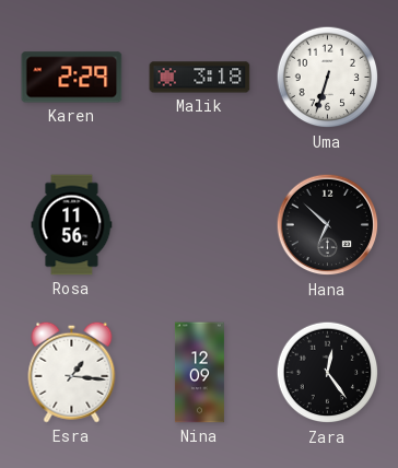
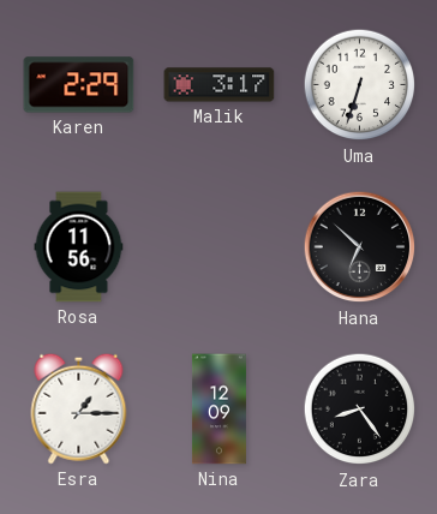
Malik: 3:18 -> 3:17 (220, 85)
Esra: 1:16 -> 1:15 (79, 408)
Zara: 12:24 -> 8:24 (360, 410)
